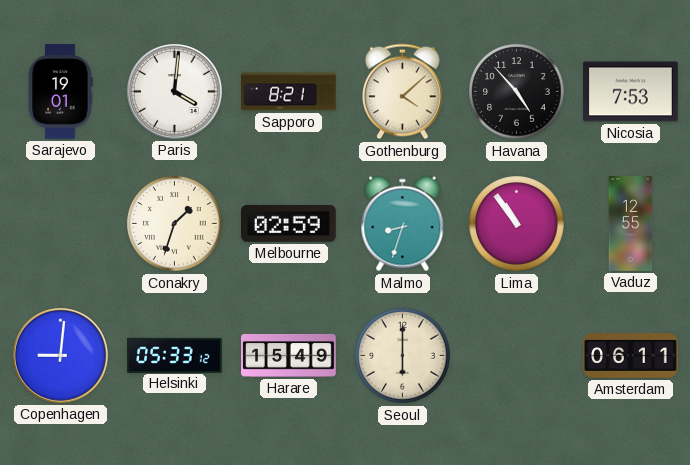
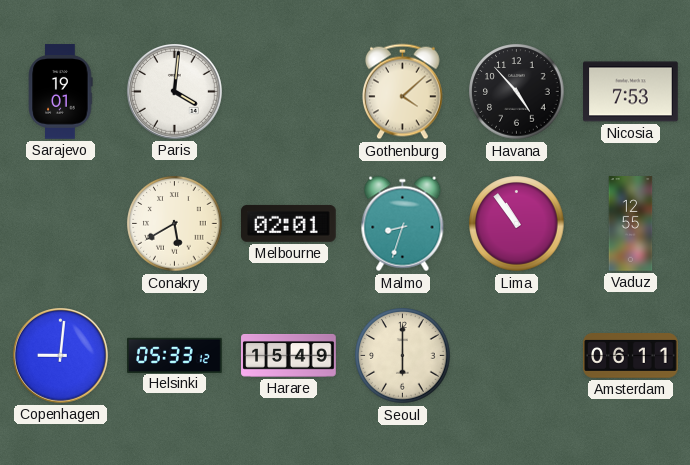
Sapporo: 8:21 -> none (289, 92)
Conakry: 1:33 -> 5:40 (175, 224)
Melbourne: 02:59 -> 02:01 (289, 223)
